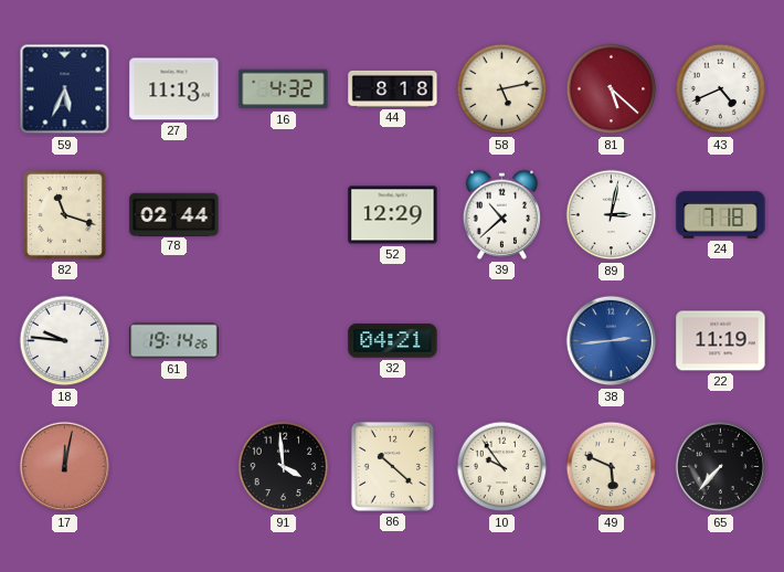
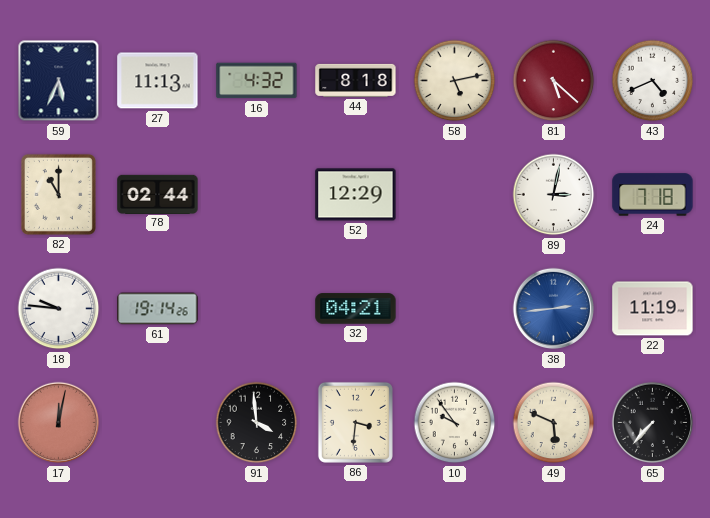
82: 11:18 -> 11:00 (58, 194)
39: 10:38 -> none (501, 214)
86: 10:22 -> 3:31 (355, 422)
